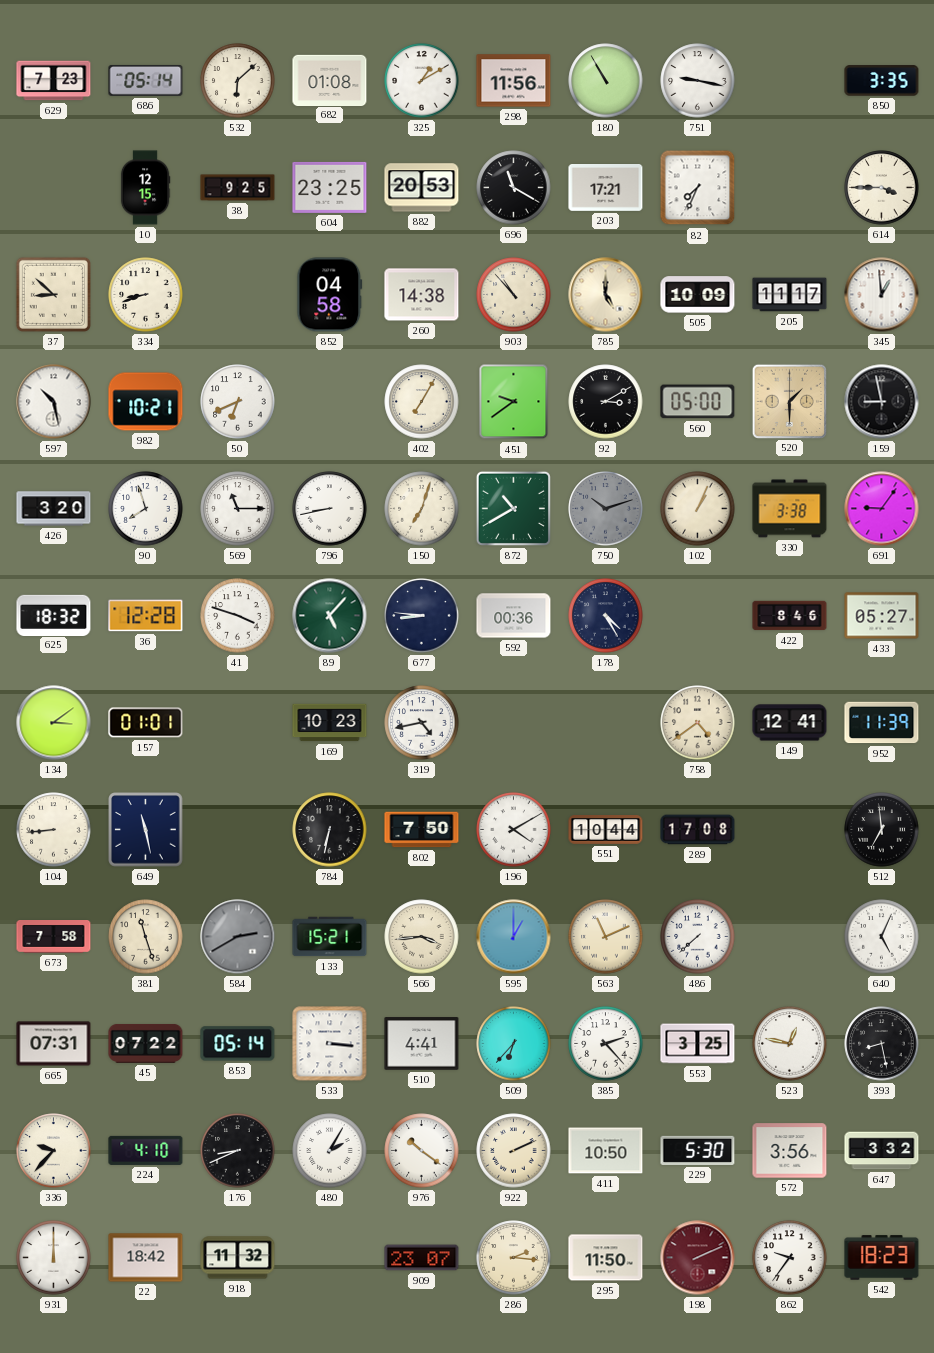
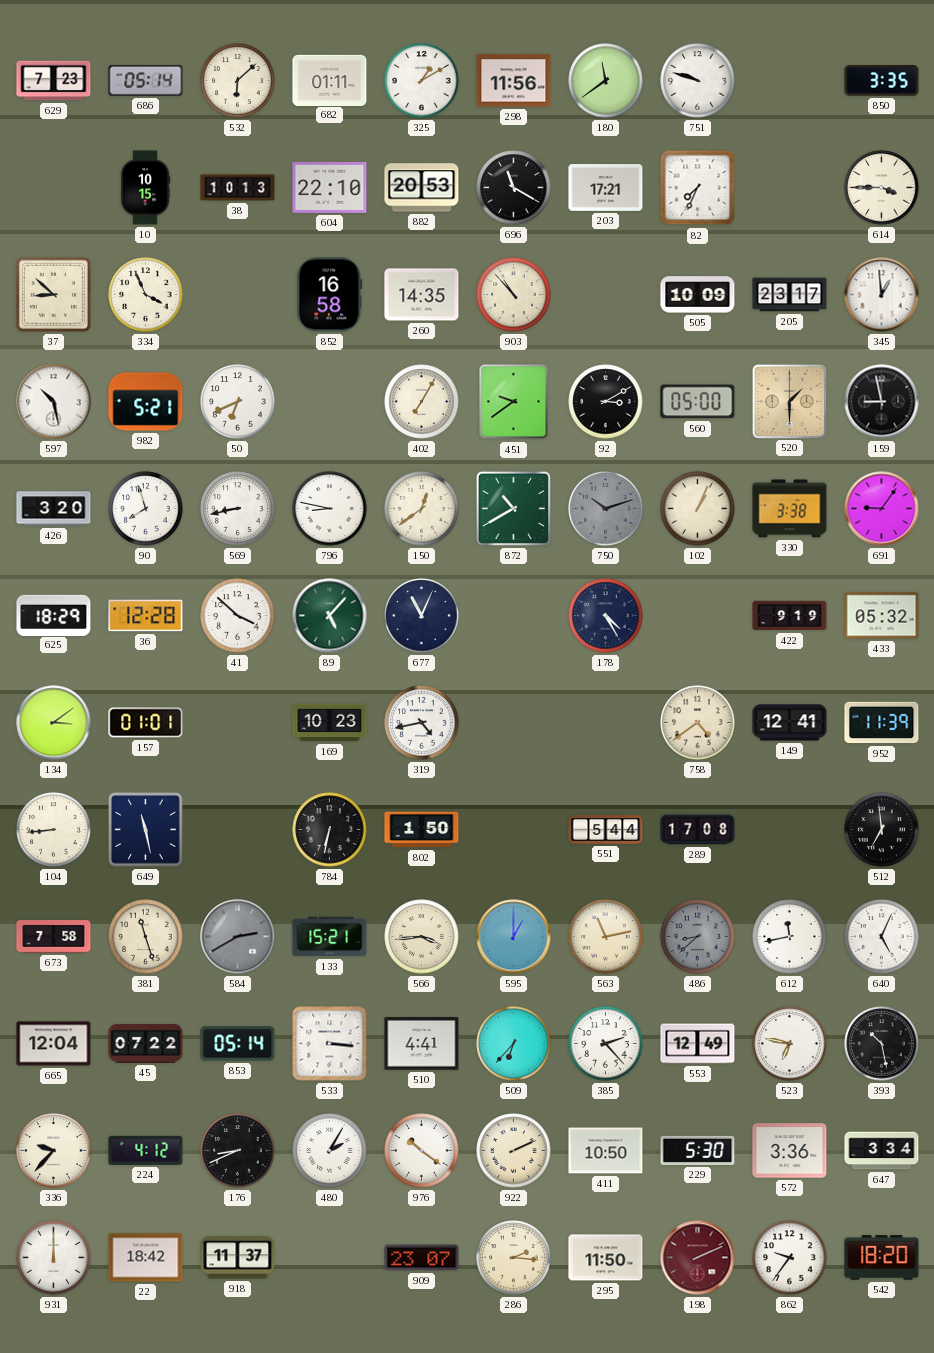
682: 01:08 -> 01:11 (330, 80)
180: 10:55 -> 11:39 (606, 81)
751: 9:17 -> 9:48 (698, 81)
10: 12:15 -> 10:15 (145, 188)
38: 9:25 -> 10:13 (238, 188)
604: 23:25 -> 22:10 (330, 187)
334: 8:42 -> 3:56 (146, 295)
852: 04:58 -> 16:58 (330, 295)
260: 14:38 -> 14:35 (422, 295)
785: 5:00 -> none (606, 295)
205: 11:17 -> 23:17 (790, 295)
982: 10:21 -> 5:21 (146, 402)
569: 11:15 -> 8:43 (238, 509)
796: 8:43 -> 8:47 (330, 509)
150: 7:03 -> 12:39 (422, 509)
625: 18:32 -> 18:29 (54, 615)
41: 3:48 -> 3:52 (238, 616)
677: 8:46 -> 11:04 (422, 616)
592: 00:36 -> none (514, 616)
422: 8:46 -> 9:19 (790, 616)
433: 05:27 -> 05:32 (882, 616)
802: 7:50 -> 1:50 (422, 830)
196: 4:10 -> none (514, 830)
551: 10:44 -> 5:44 (606, 830)
563: 11:11 -> 11:13 (606, 937)
486: 7:38 -> 8:38 (698, 937)
486 dial: white -> grey (698, 937)
612: none -> 11:43 (790, 937)
665: 07:31 -> 12:04 (54, 1044)
553: 3:25 -> 12:49 (698, 1044)
523: 12:47 -> 6:47 (790, 1044)
393: 8:28 -> 10:28 (882, 1044)
224: 4:10 -> 4:12 (146, 1150)
572: 3:56 -> 3:36 (790, 1151)
647: 3:32 -> 3:34 (882, 1151)
918: 11:32 -> 11:37 (238, 1258)
542: 18:23 -> 18:20 (882, 1258)
